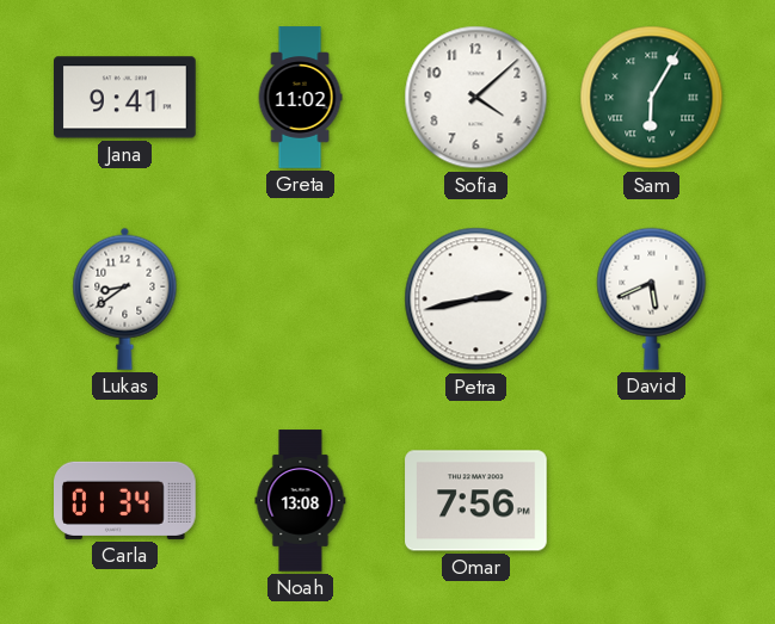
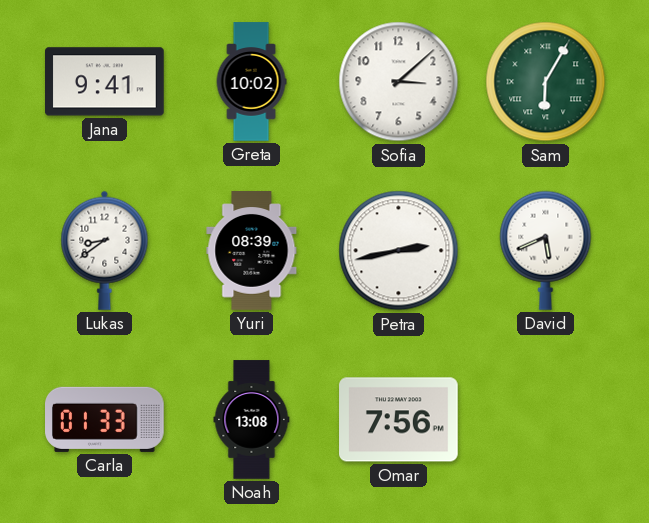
Greta: 11:02 -> 10:02 (251, 82)
Sofia: 4:08 -> 3:08 (399, 82)
Yuri: none -> 08:39 (252, 251)
Carla: 01:34 -> 01:33 (105, 419)
